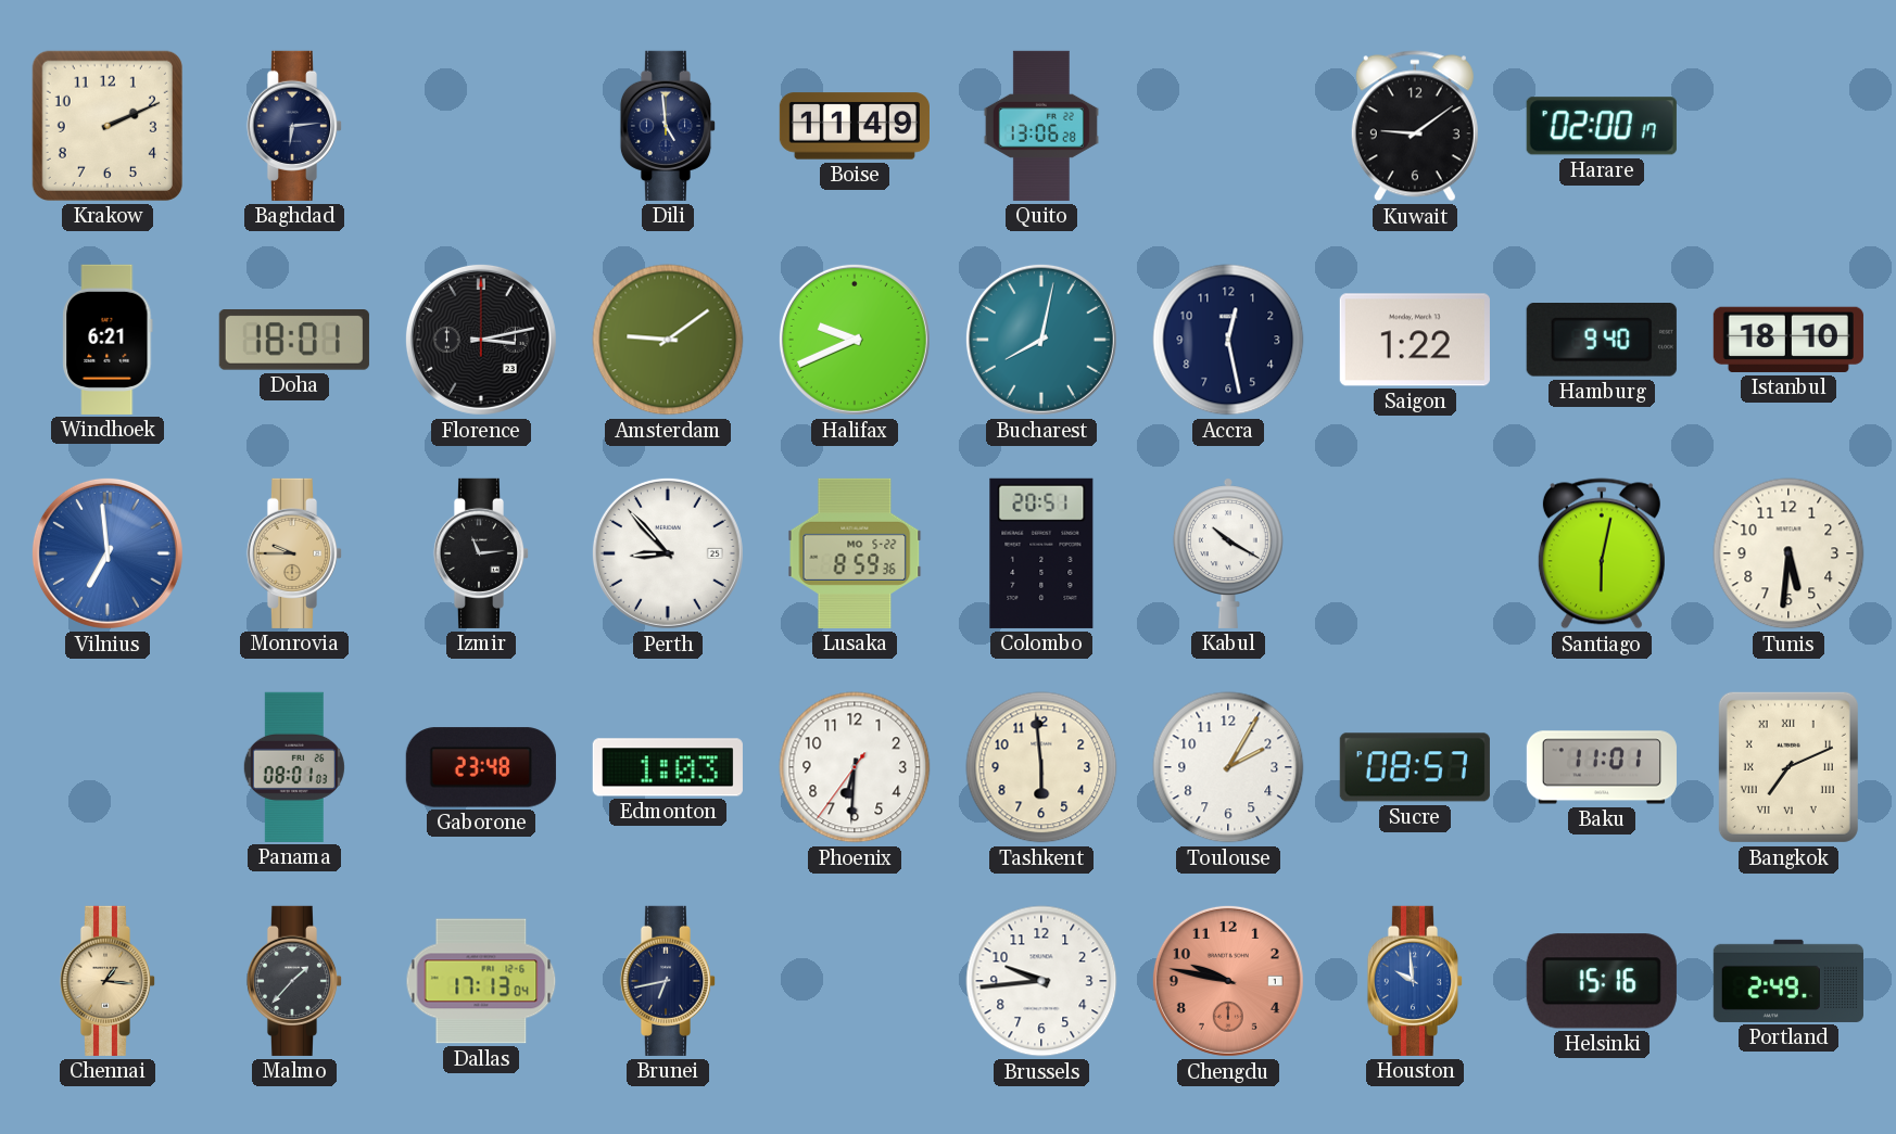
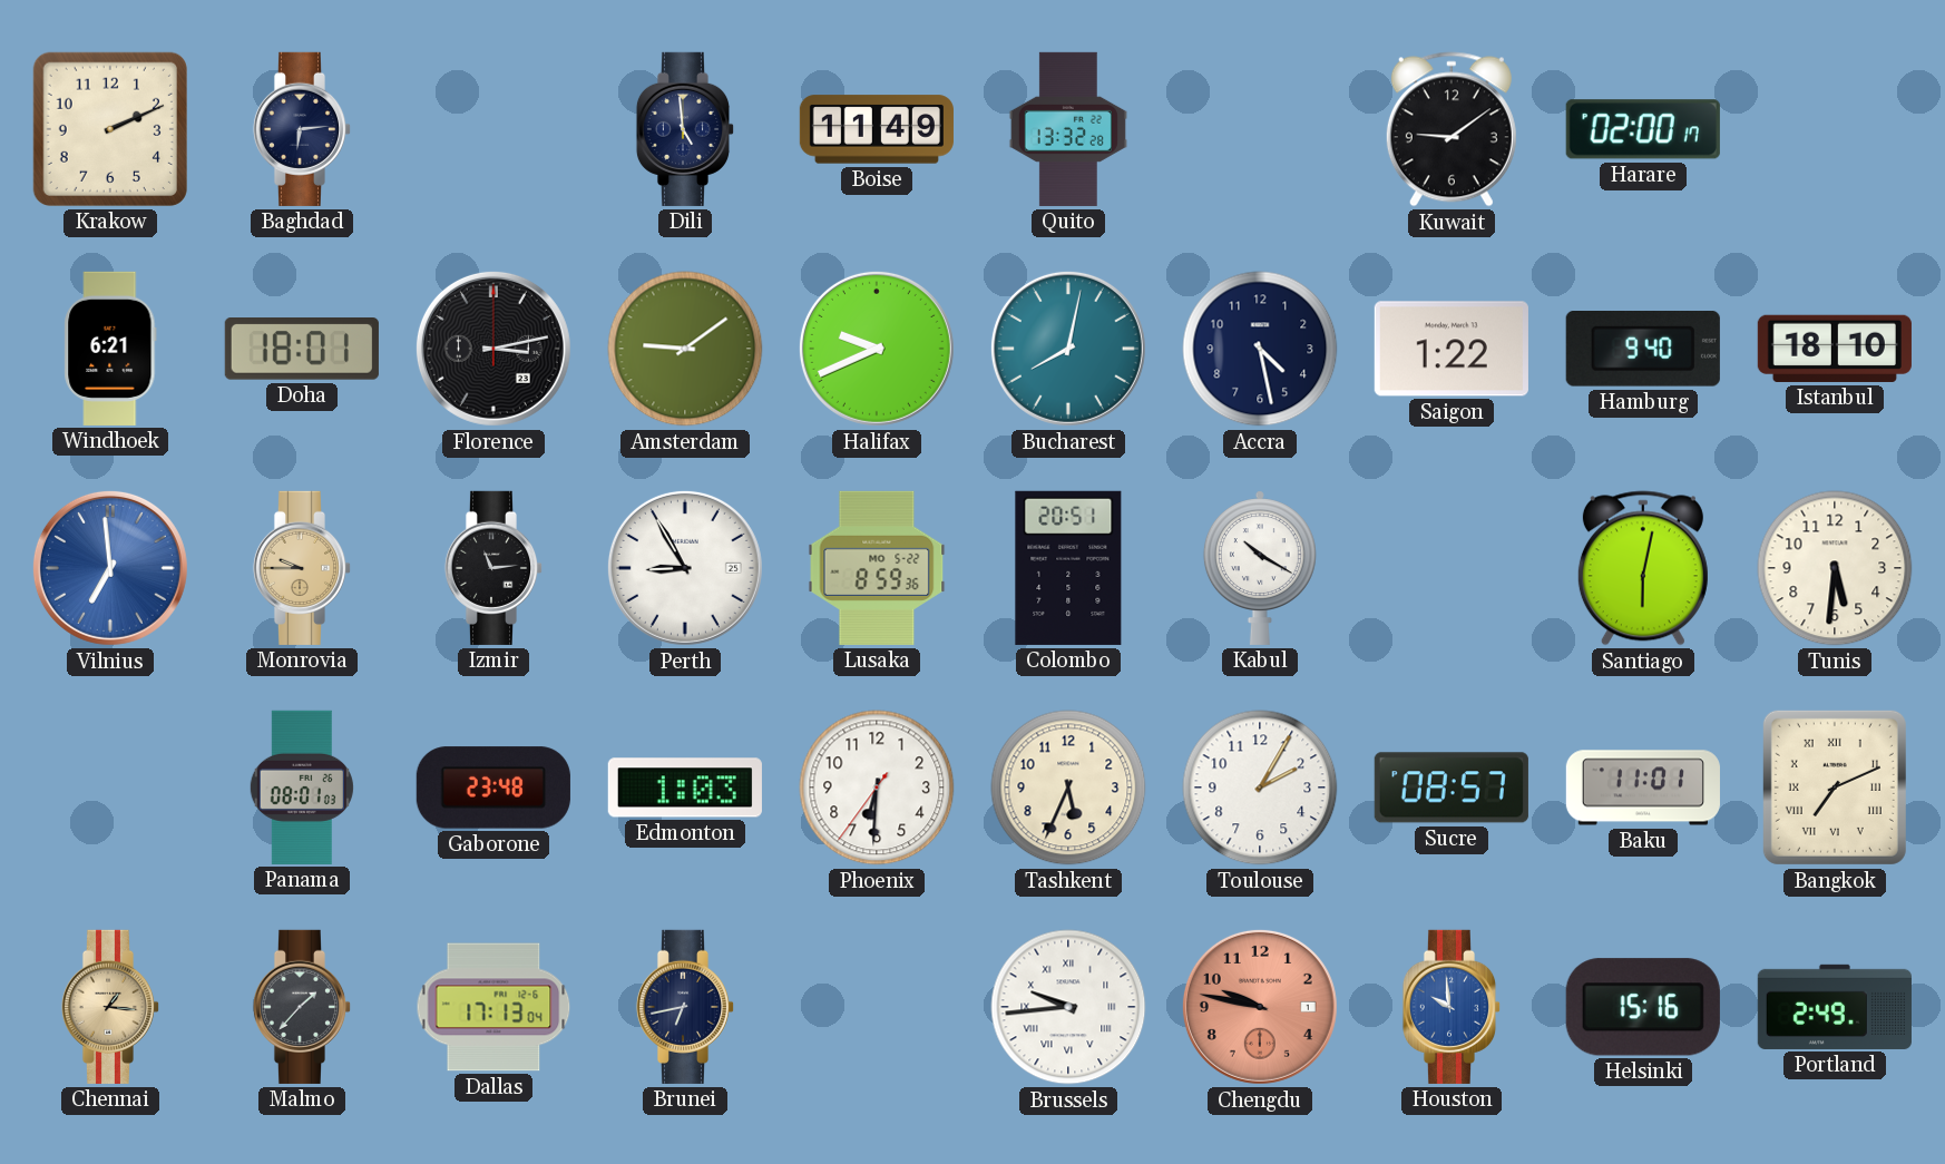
Quito: 13:06 -> 13:32 (1068, 129)
Accra: 12:28 -> 4:28 (1260, 349)
Perth: 8:53 -> 8:55 (685, 568)
Tashkent: 5:59 -> 5:34 (1068, 788)
Brussels numerals: Arabic -> Roman (1068, 1007)
